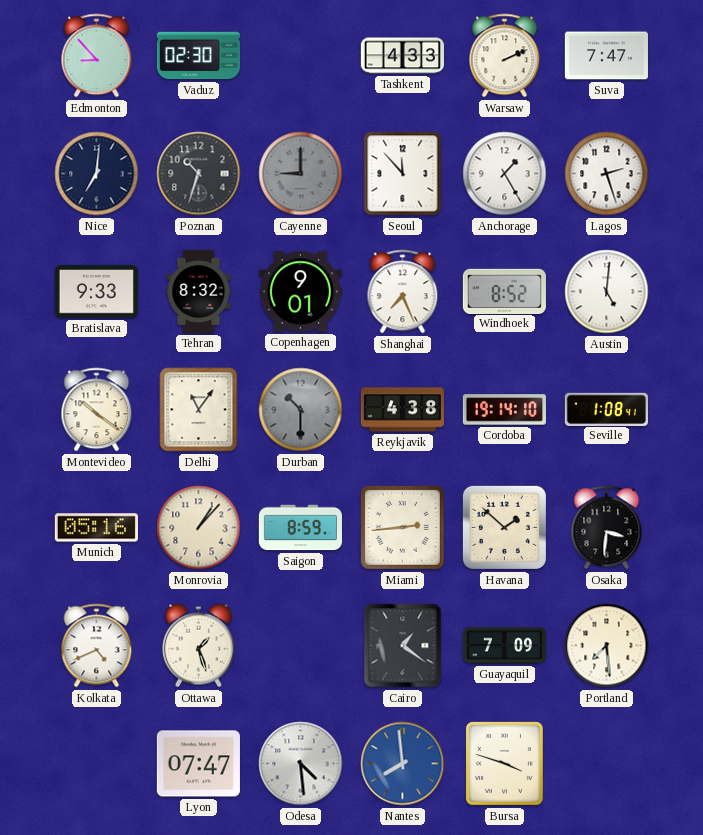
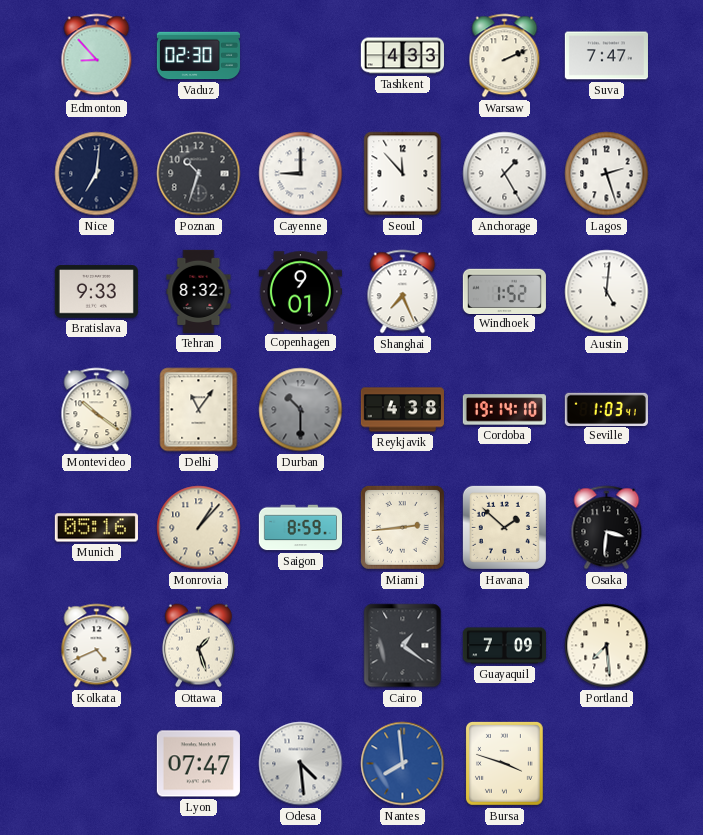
Cayenne dial: grey -> white (301, 174)
Windhoek: 8:52 -> 1:52 (504, 291)
Seville: 1:08 -> 1:03 (606, 409)
